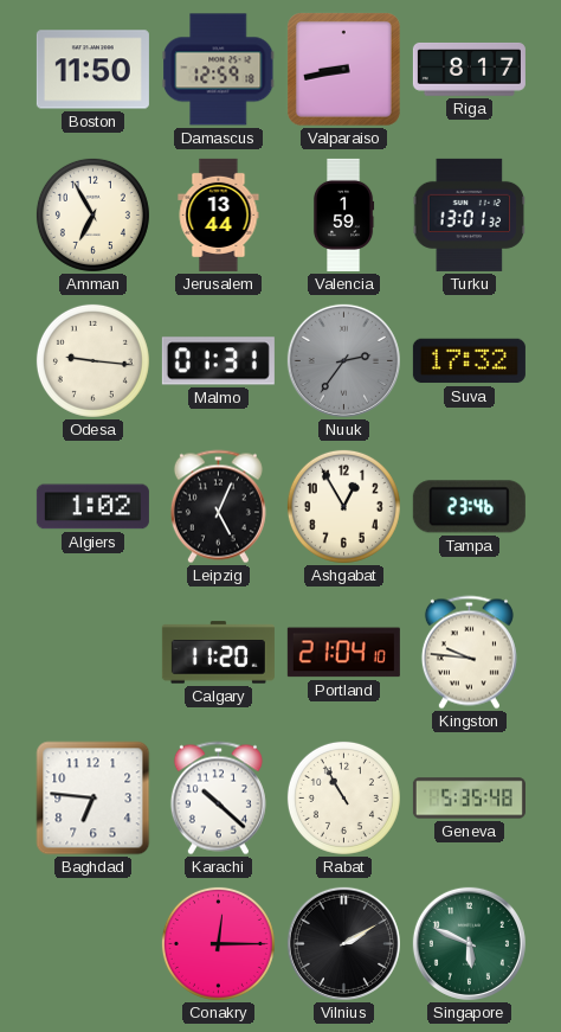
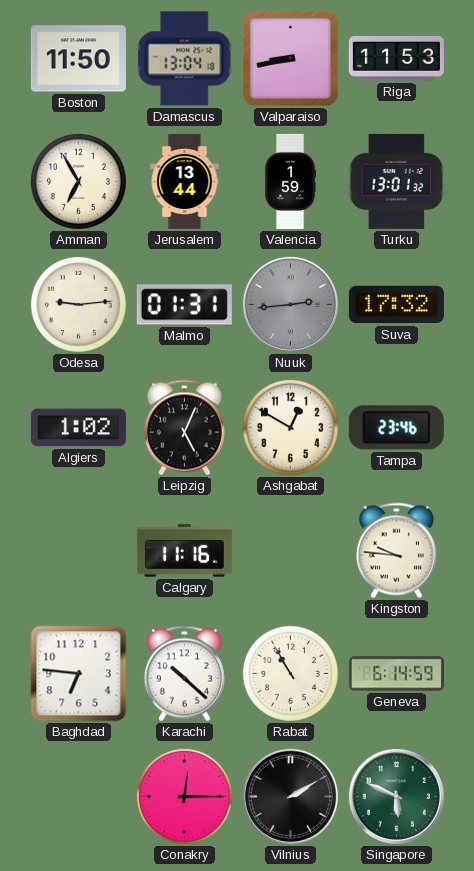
Damascus: 12:59 -> 13:04 (185, 59)
Riga: 8:17 -> 11:53 (396, 58)
Odesa: 9:16 -> 9:14 (78, 304)
Nuuk: 2:36 -> 2:44 (290, 304)
Ashgabat: 12:55 -> 12:50 (290, 427)
Calgary: 11:20 -> 11:16 (184, 551)
Portland: 21:04 -> none (343, 653)
Geneva: 5:35 -> 6:14 (396, 674)
